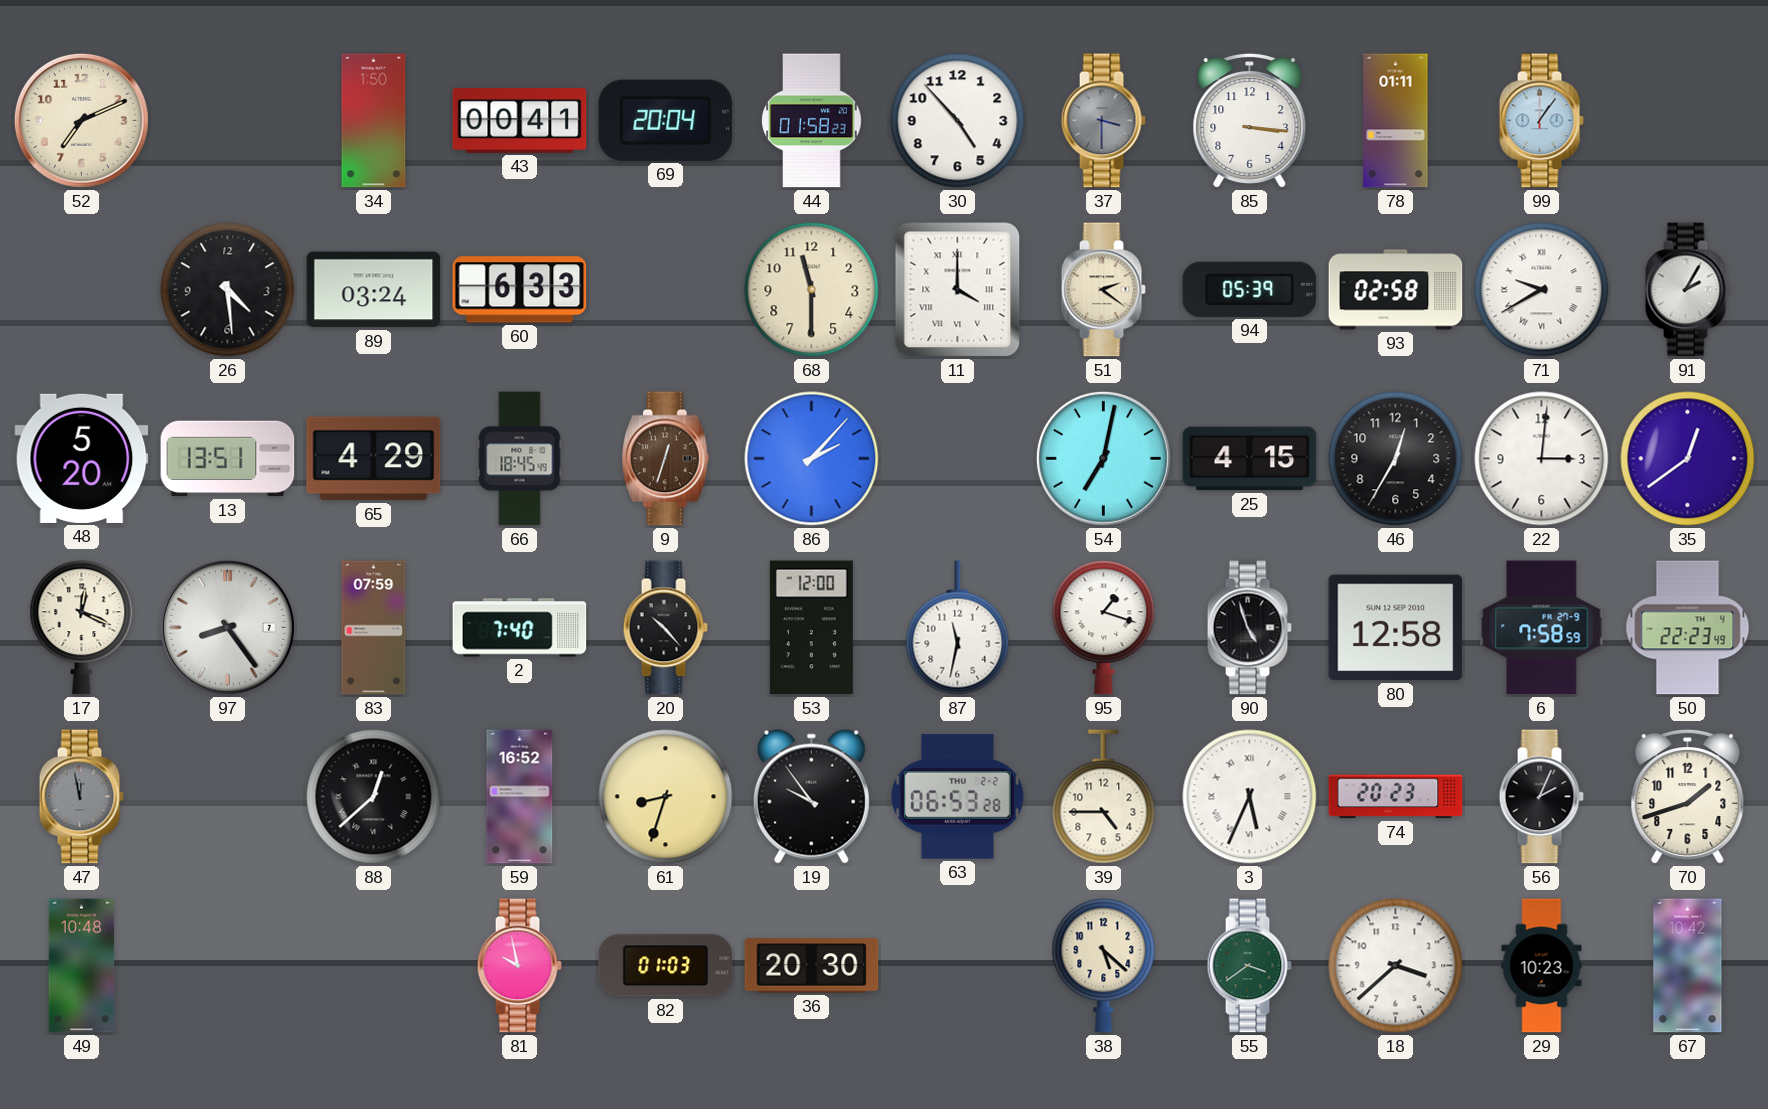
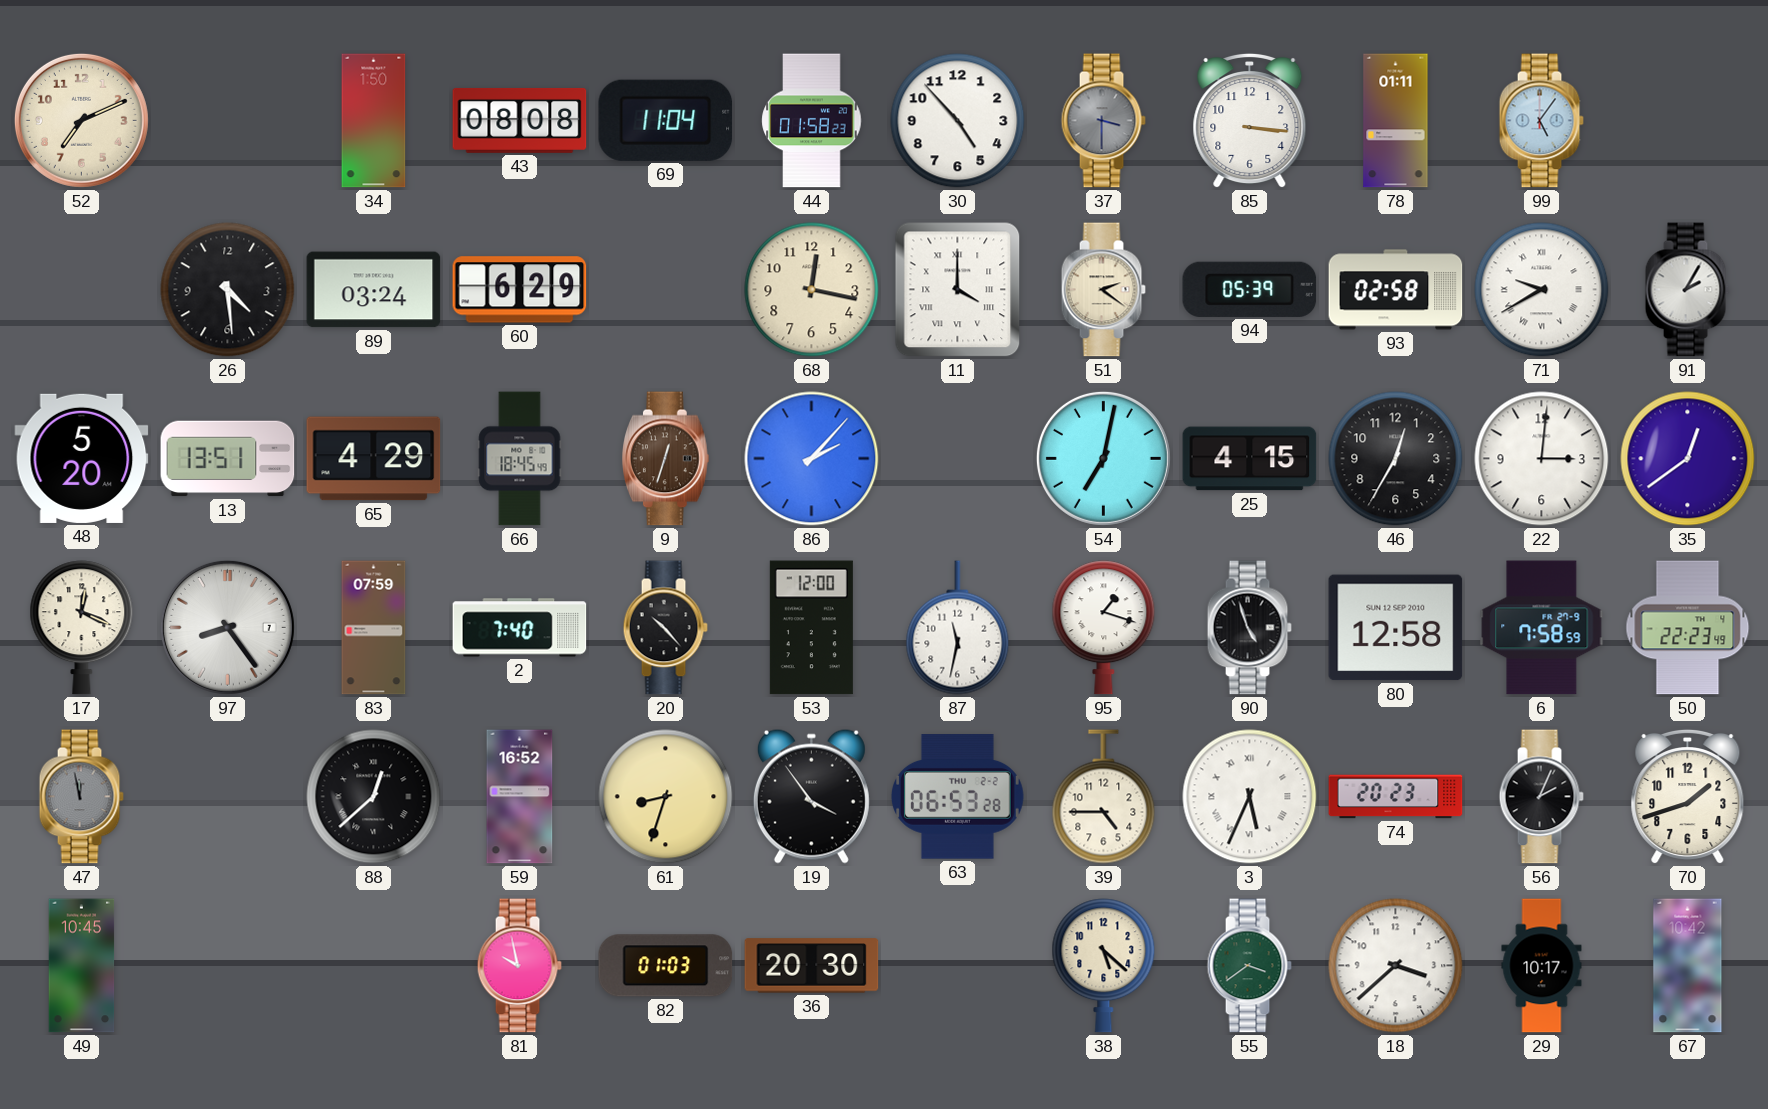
43: 00:41 -> 08:08 (520, 120)
69: 20:04 -> 11:04 (666, 120)
99: 1:06 -> 5:06 (1541, 121)
60: 6:33 -> 6:29 (520, 290)
68: 11:30 -> 12:17 (812, 290)
19: 9:54 -> 3:54 (811, 796)
49: 10:48 -> 10:45 (82, 966)
29: 10:23 -> 10:17 (1542, 966)
